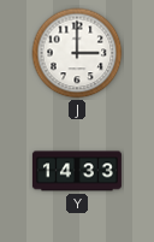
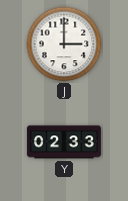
Y: 14:33 -> 02:33 (64, 142)
